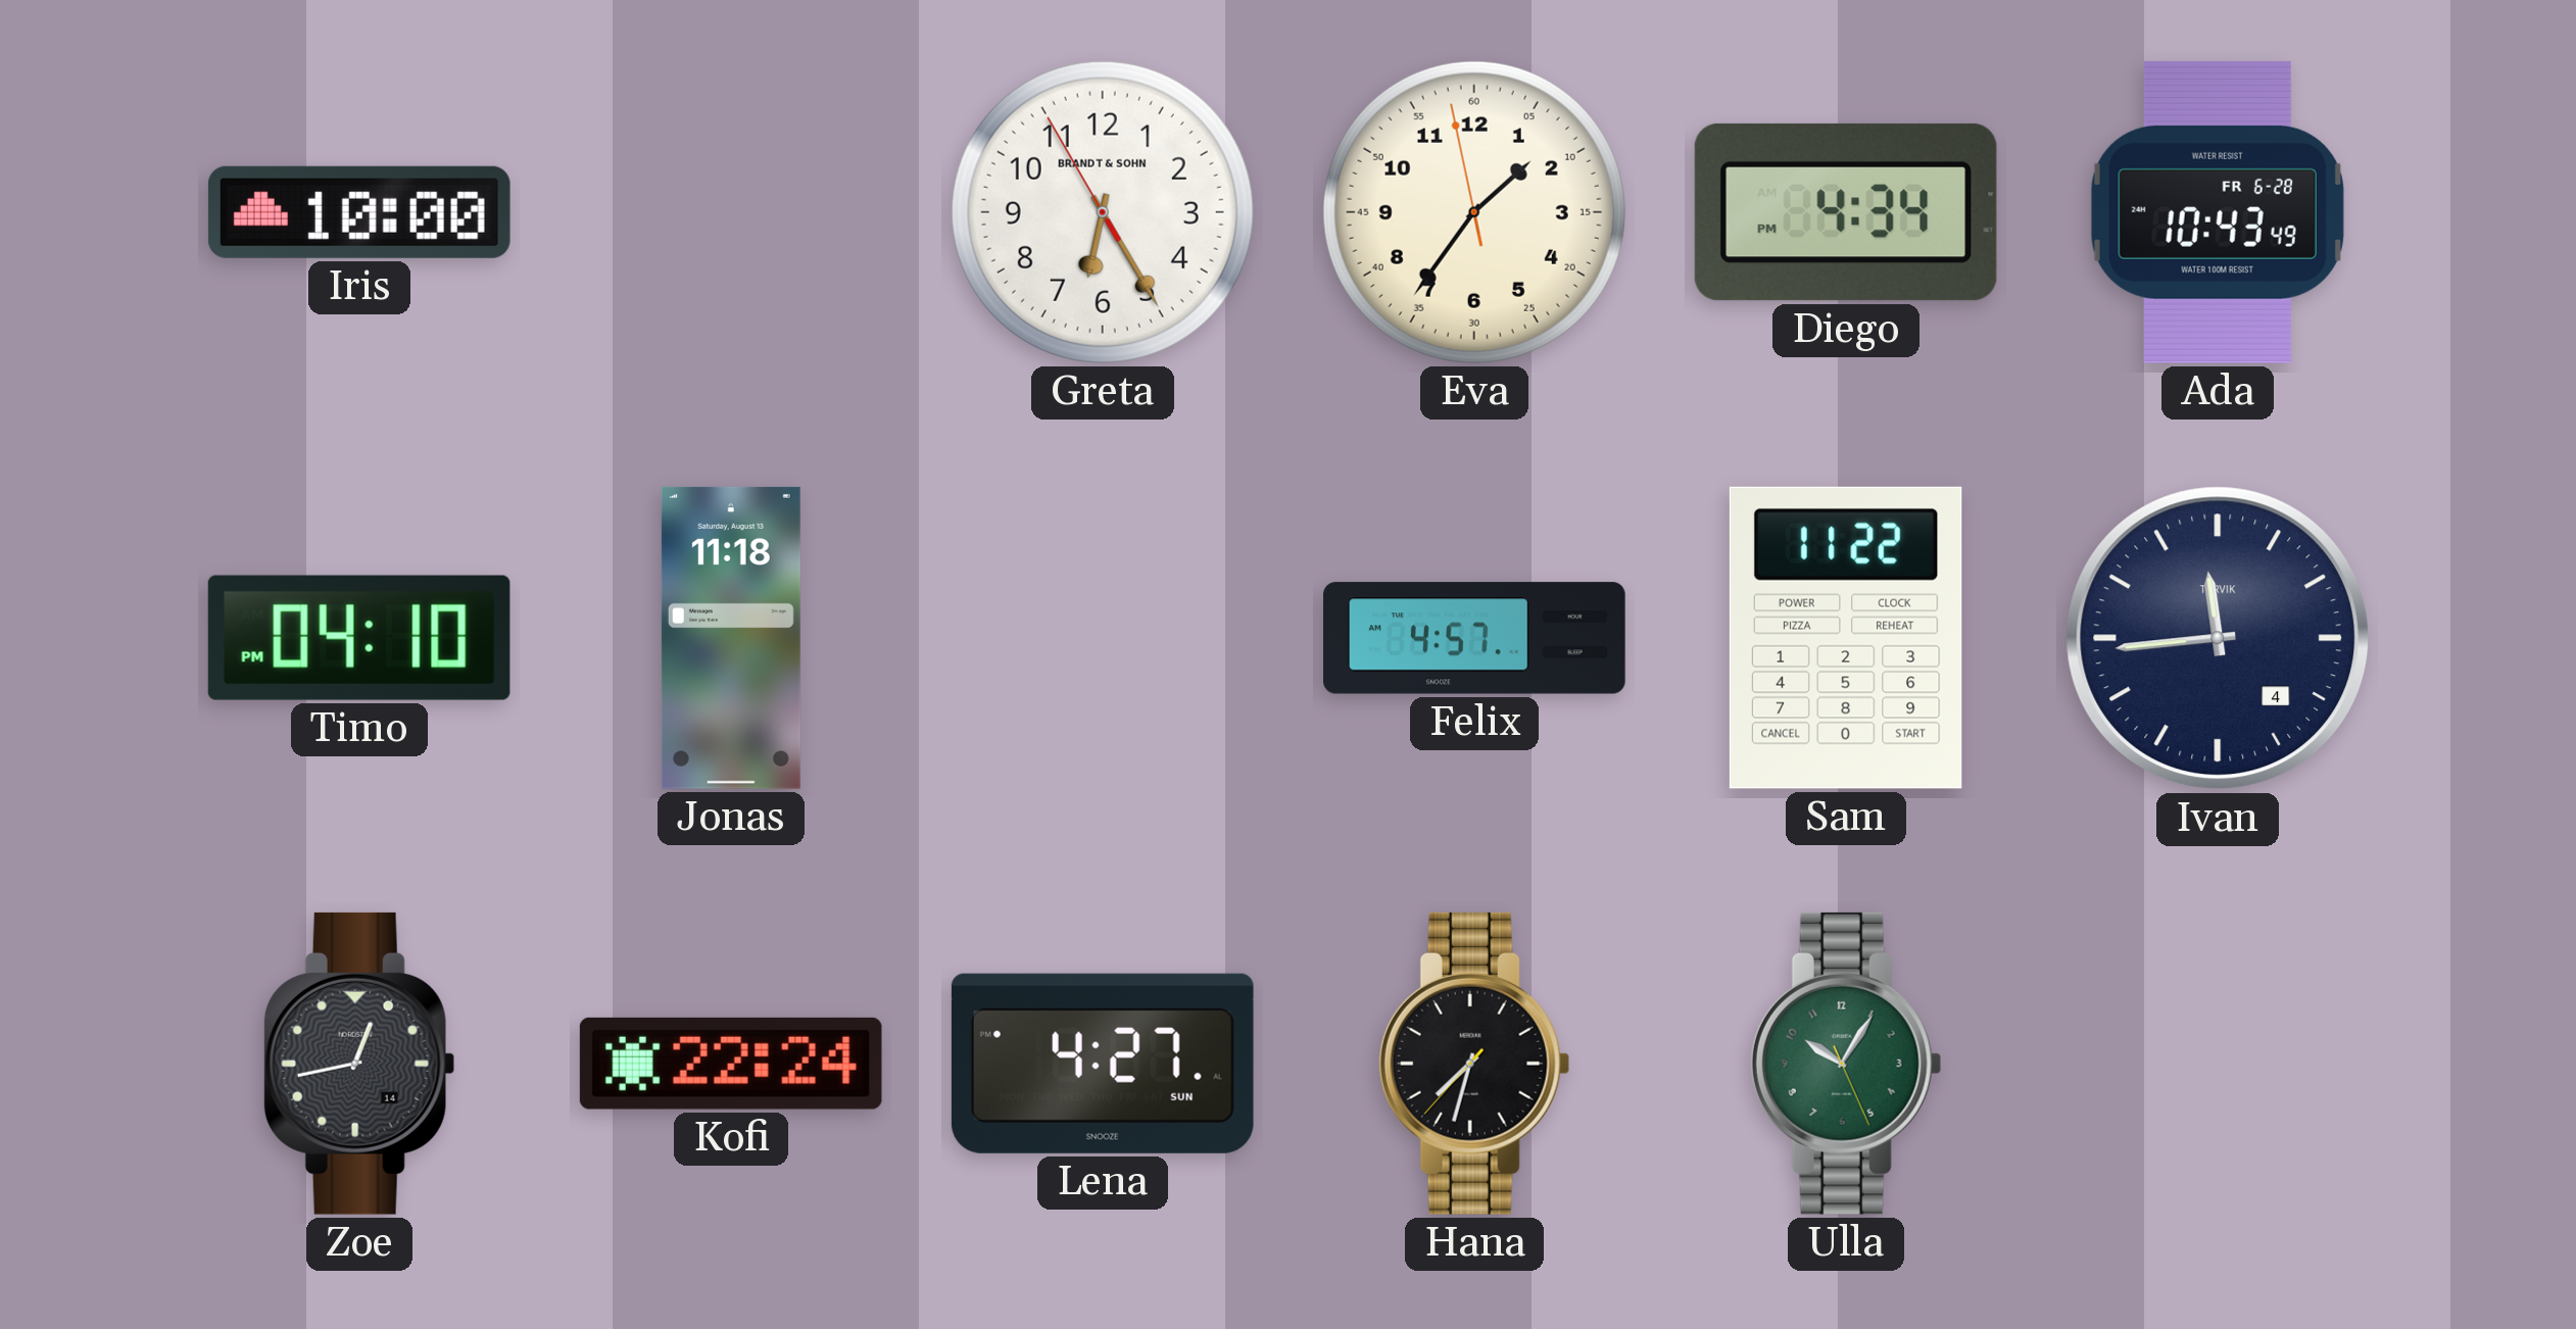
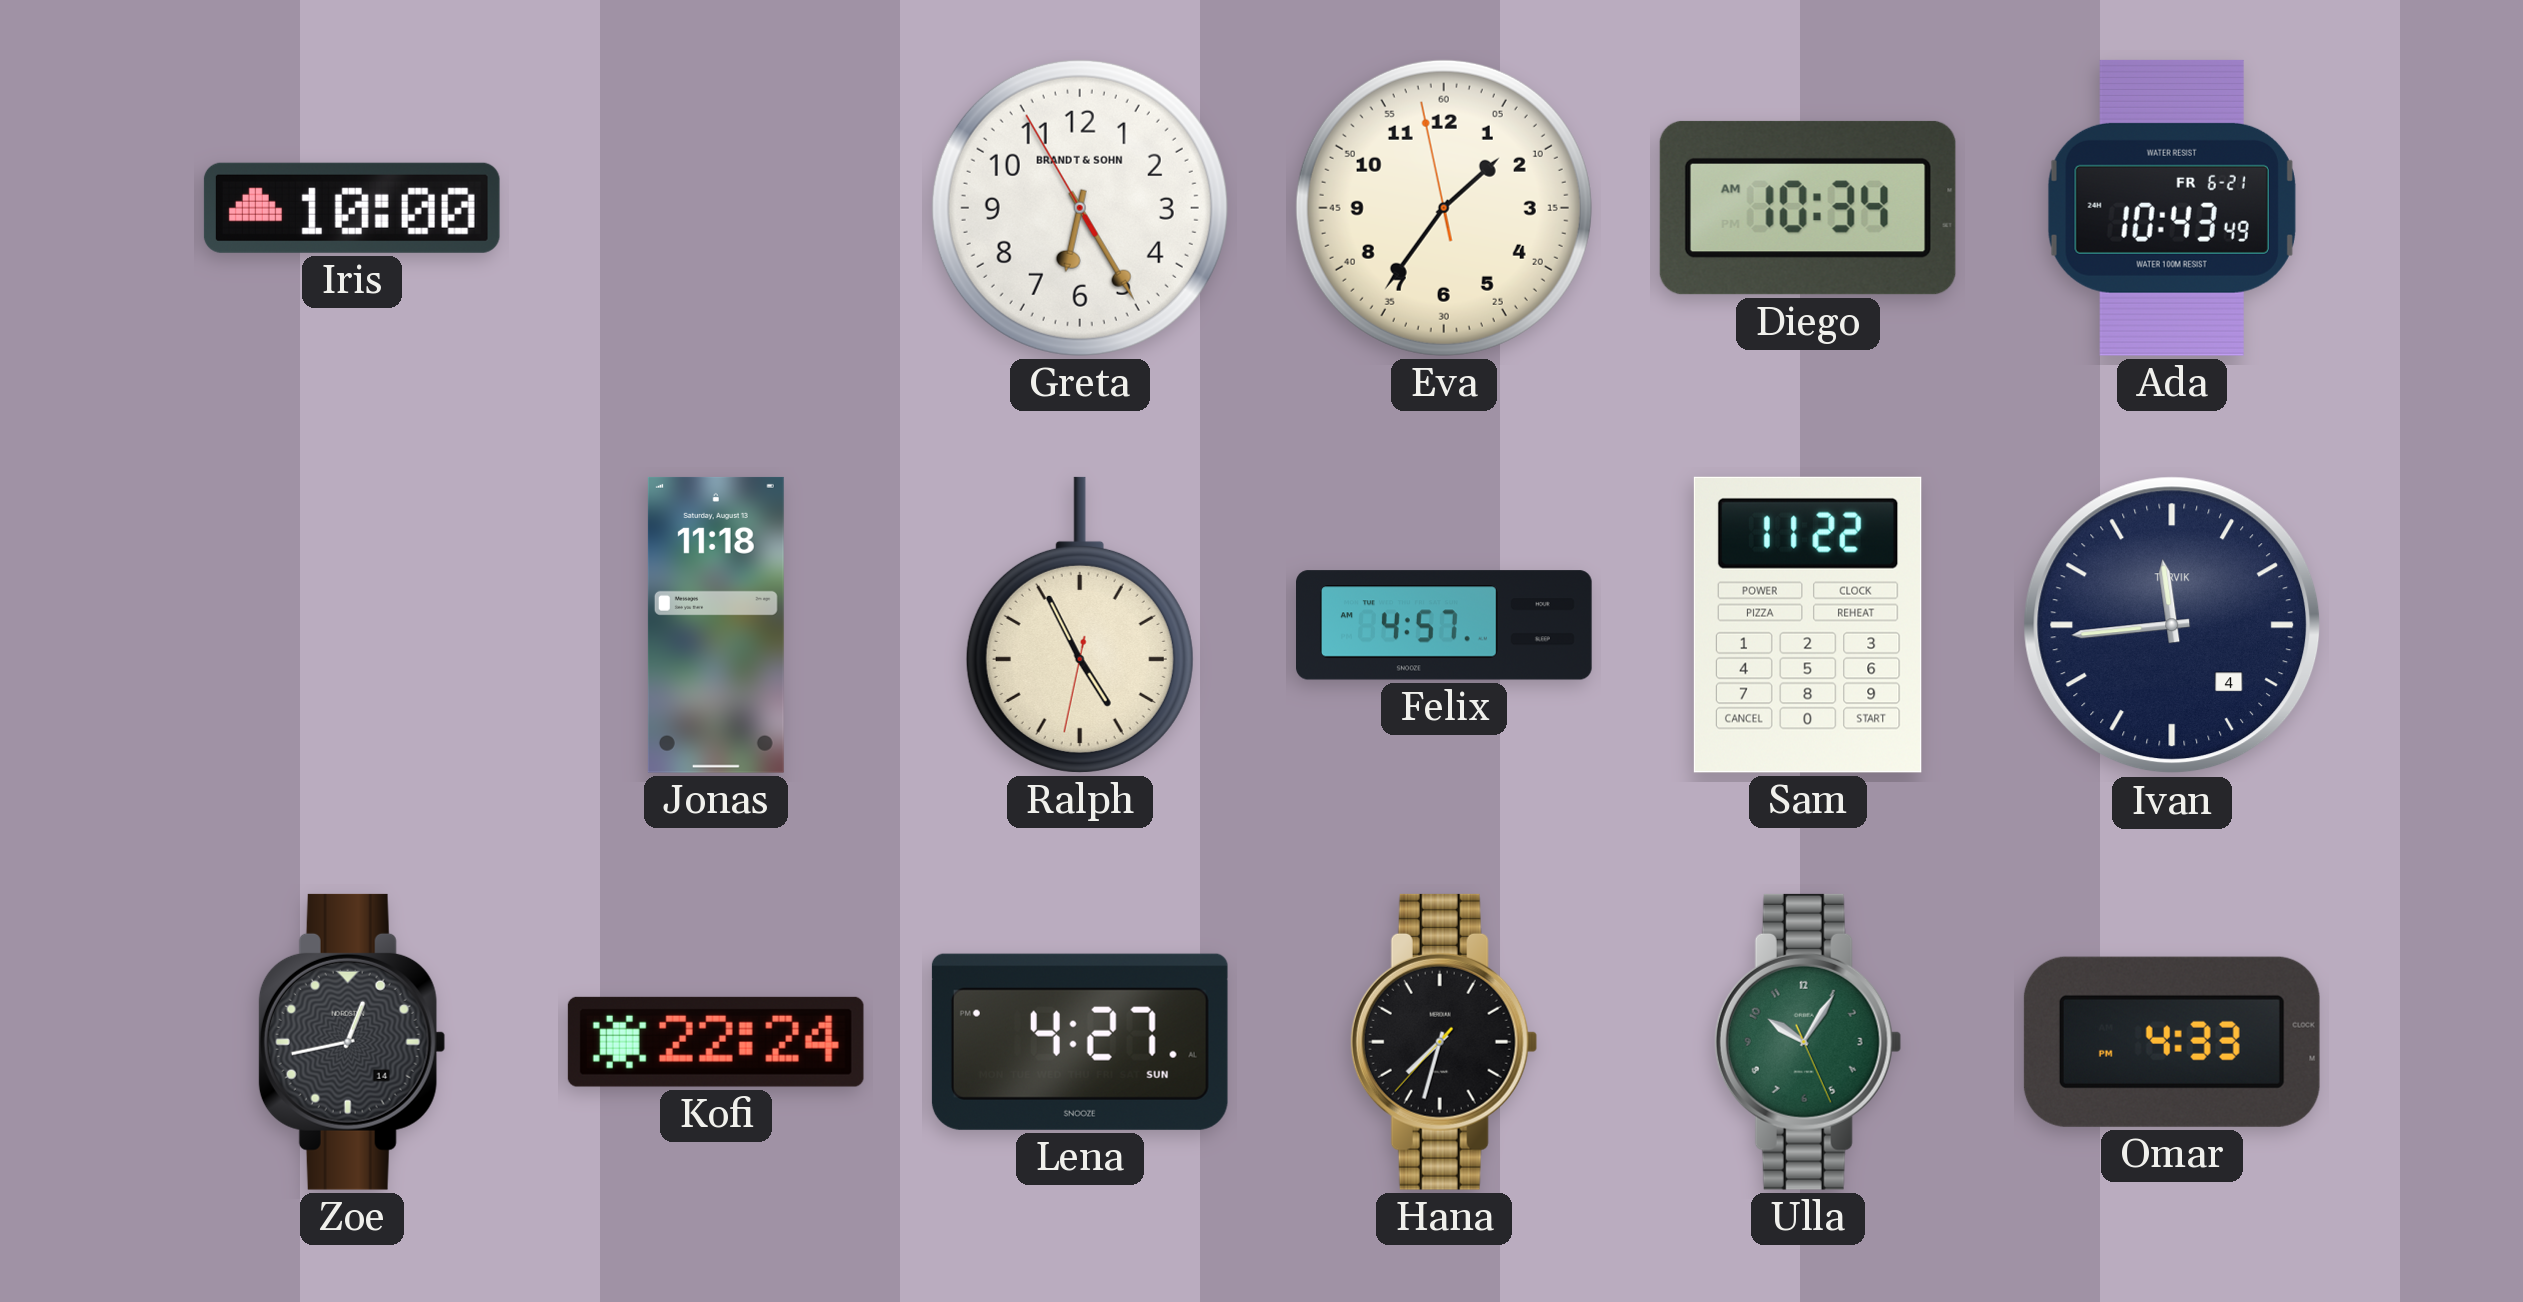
Diego: 4:34 -> 10:34 (1808, 208)
Ada date: FR 6-28 -> FR 6-21 (2172, 208)
Timo: 04:10 -> none (359, 638)
Ralph: none -> 4:55 (1080, 625)
Omar: none -> 4:33 (2172, 1042)
